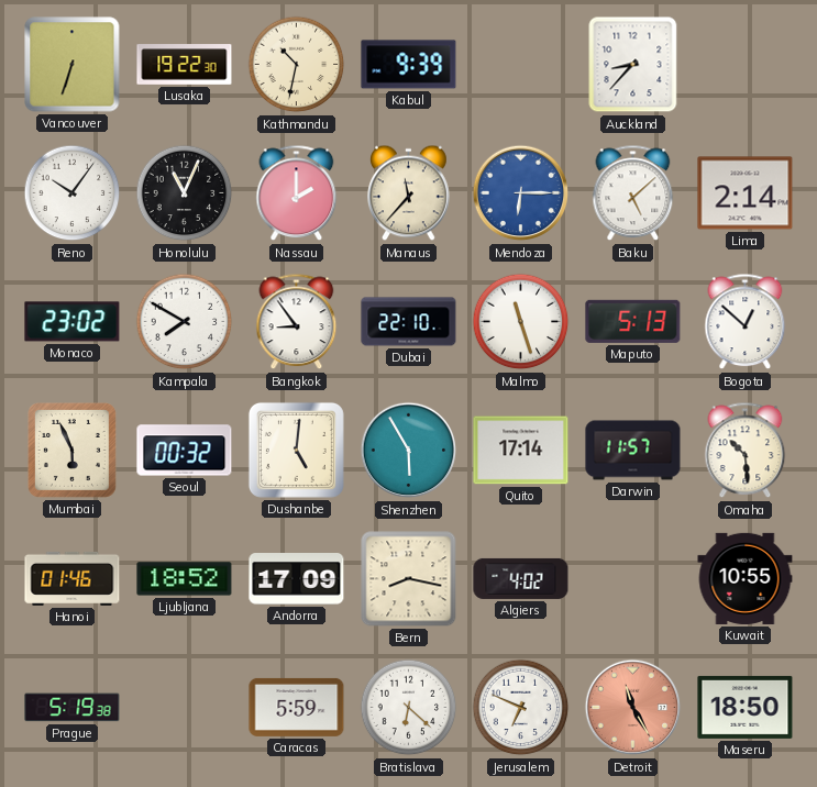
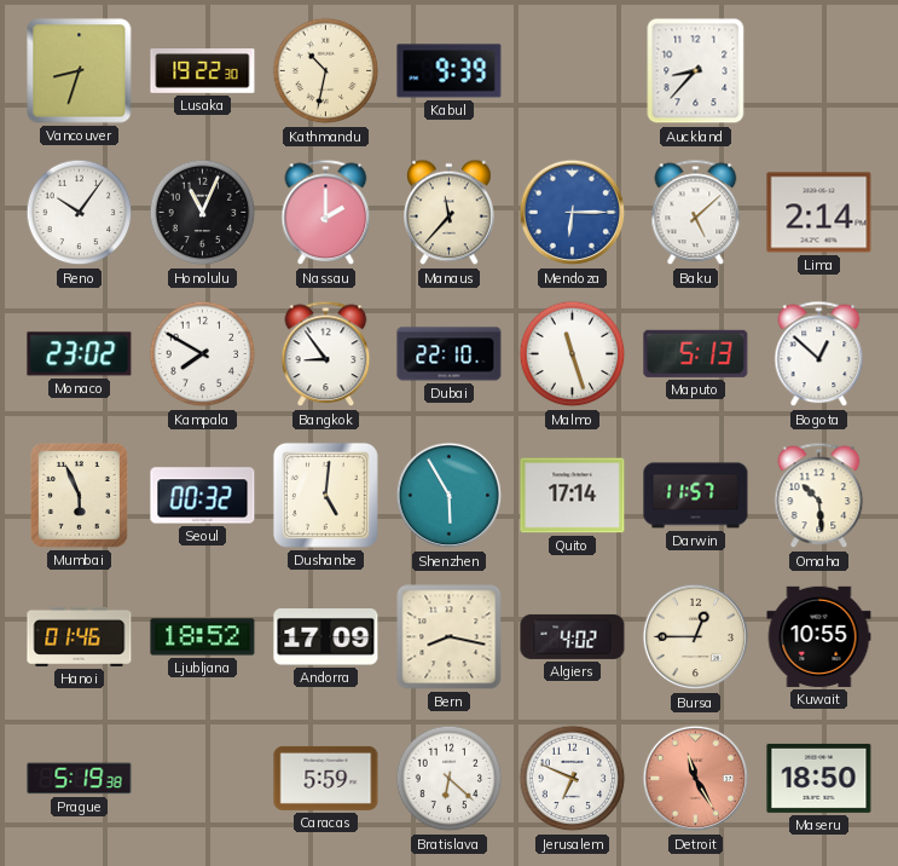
Vancouver: 6:33 -> 8:33 (80, 71)
Bursa: none -> 12:45 (696, 637)
